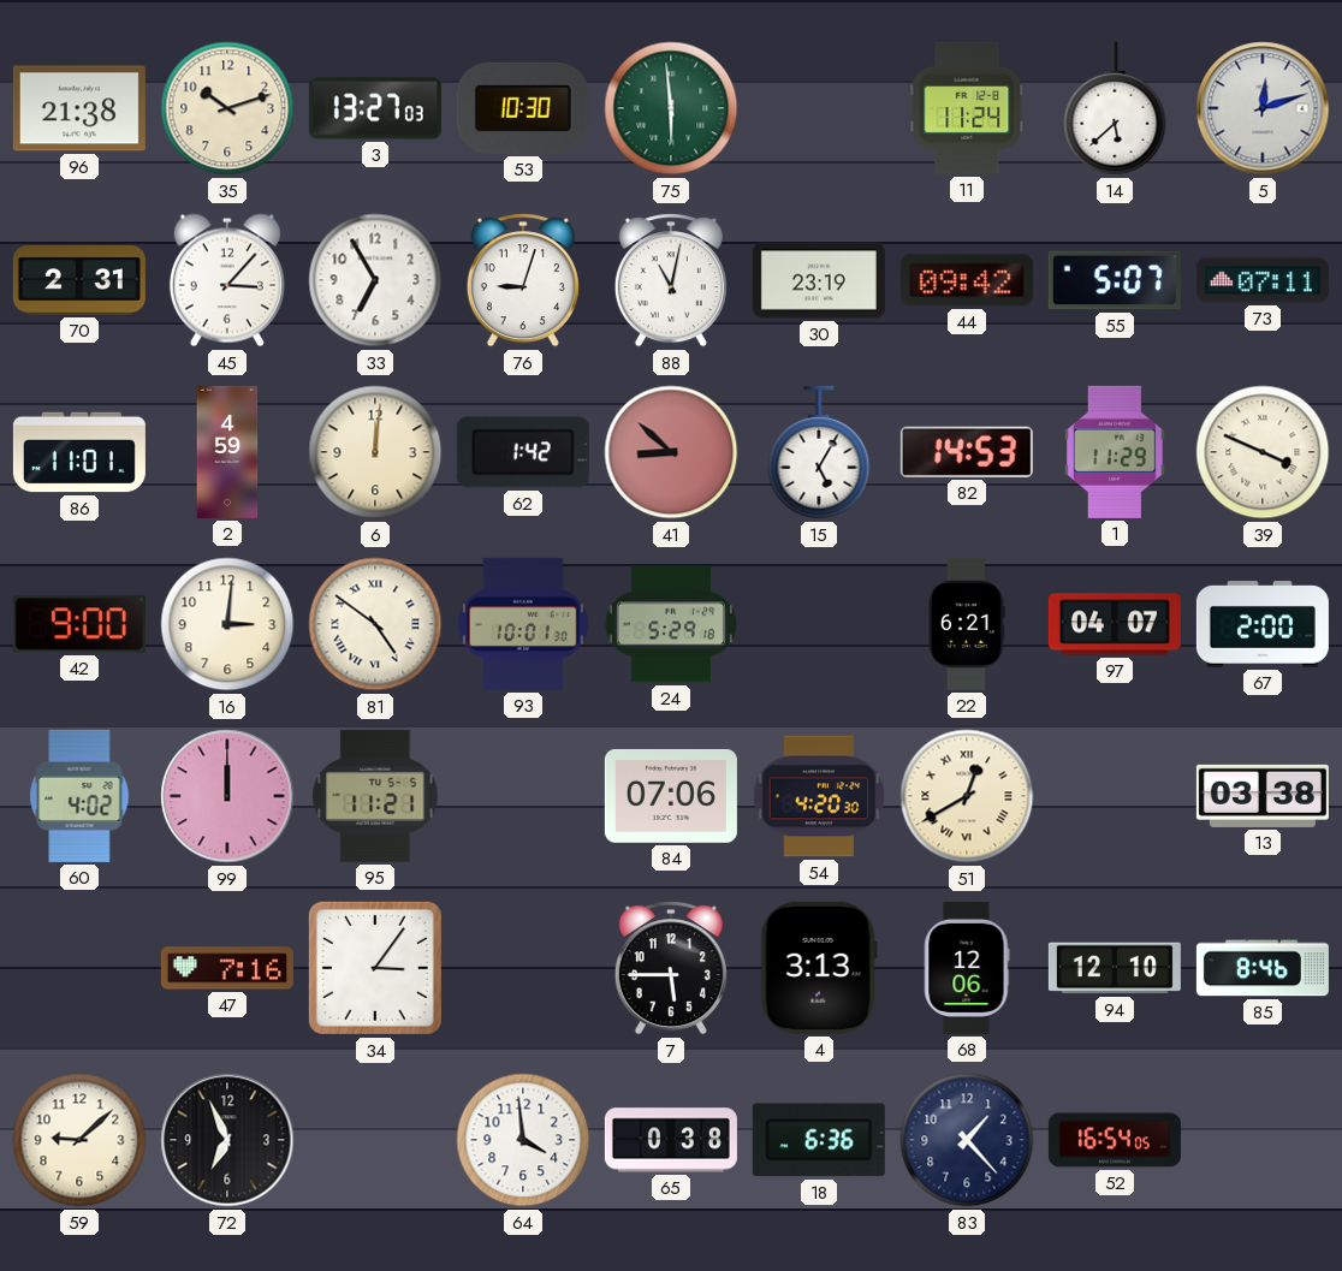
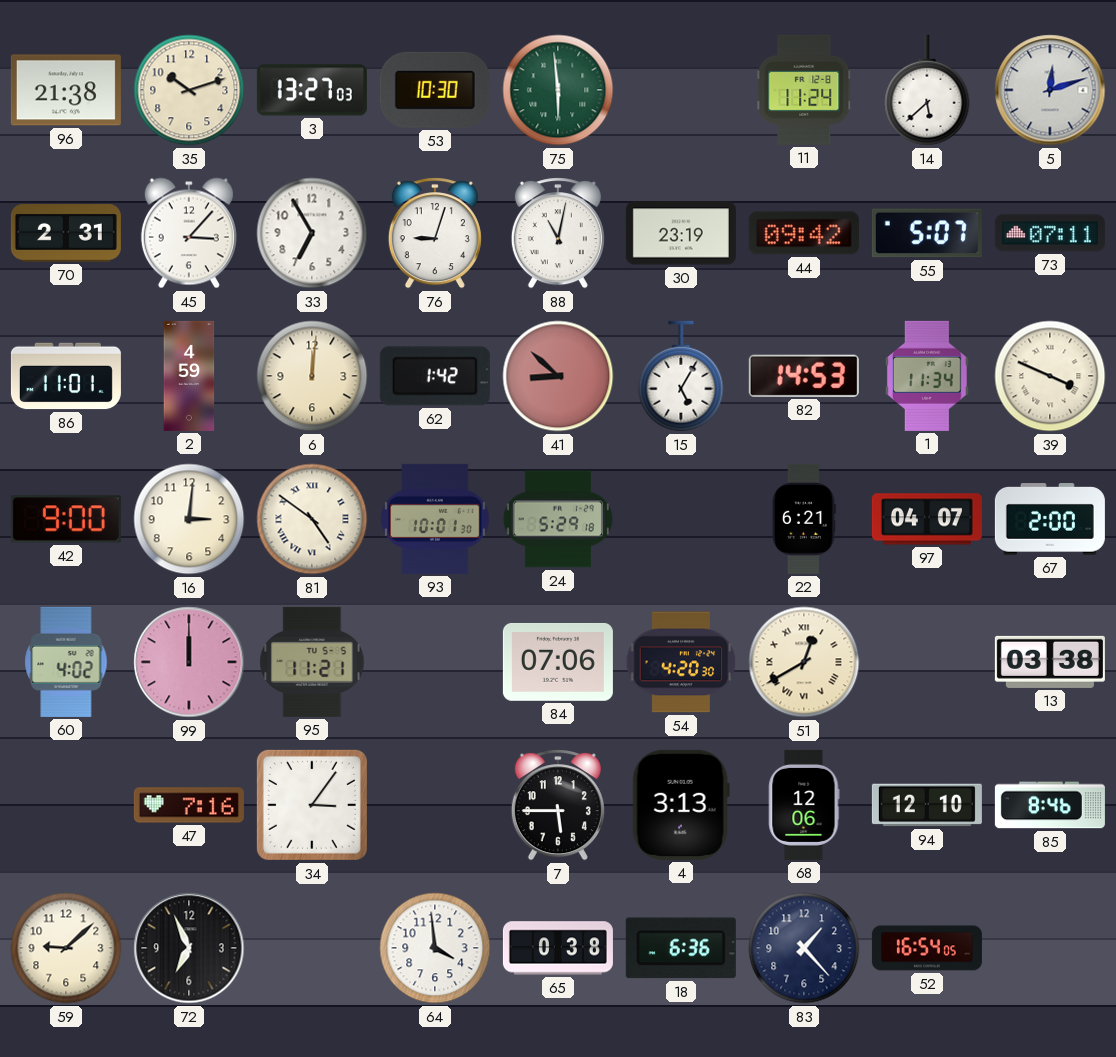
1: 11:29 -> 11:34 (927, 376)
